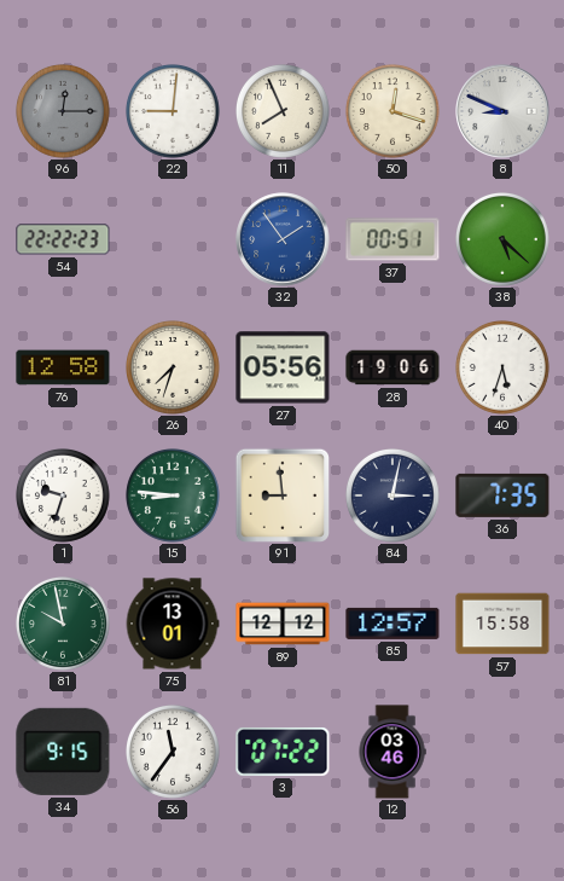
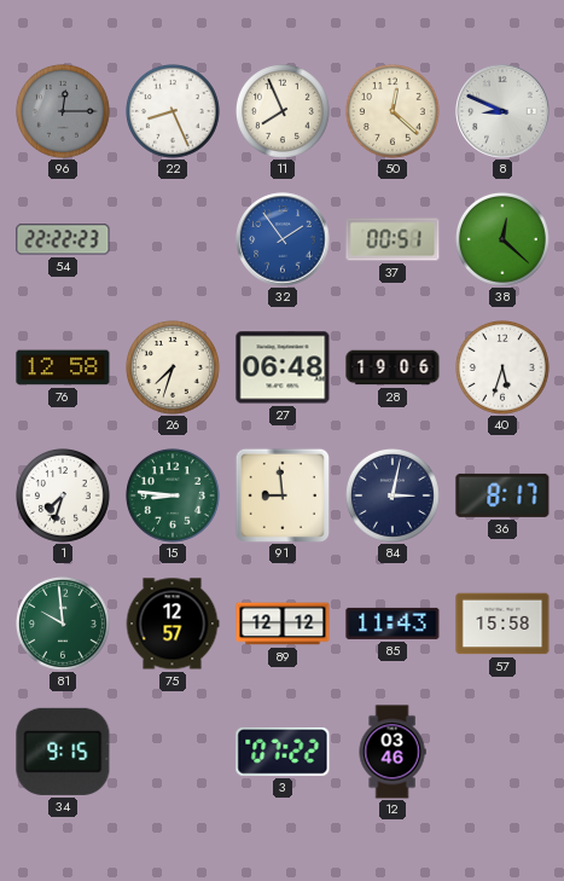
22: 9:01 -> 8:26 (174, 112)
50: 12:18 -> 12:22 (394, 112)
38: 5:22 -> 12:22 (504, 240)
27: 05:56 -> 06:48 (283, 367)
1: 9:33 -> 7:33 (64, 497)
36: 7:35 -> 8:17 (502, 495)
81: 9:58 -> 9:59 (64, 625)
75: 13:01 -> 12:57 (173, 624)
85: 12:57 -> 11:43 (393, 624)
56: 11:36 -> none (174, 753)
